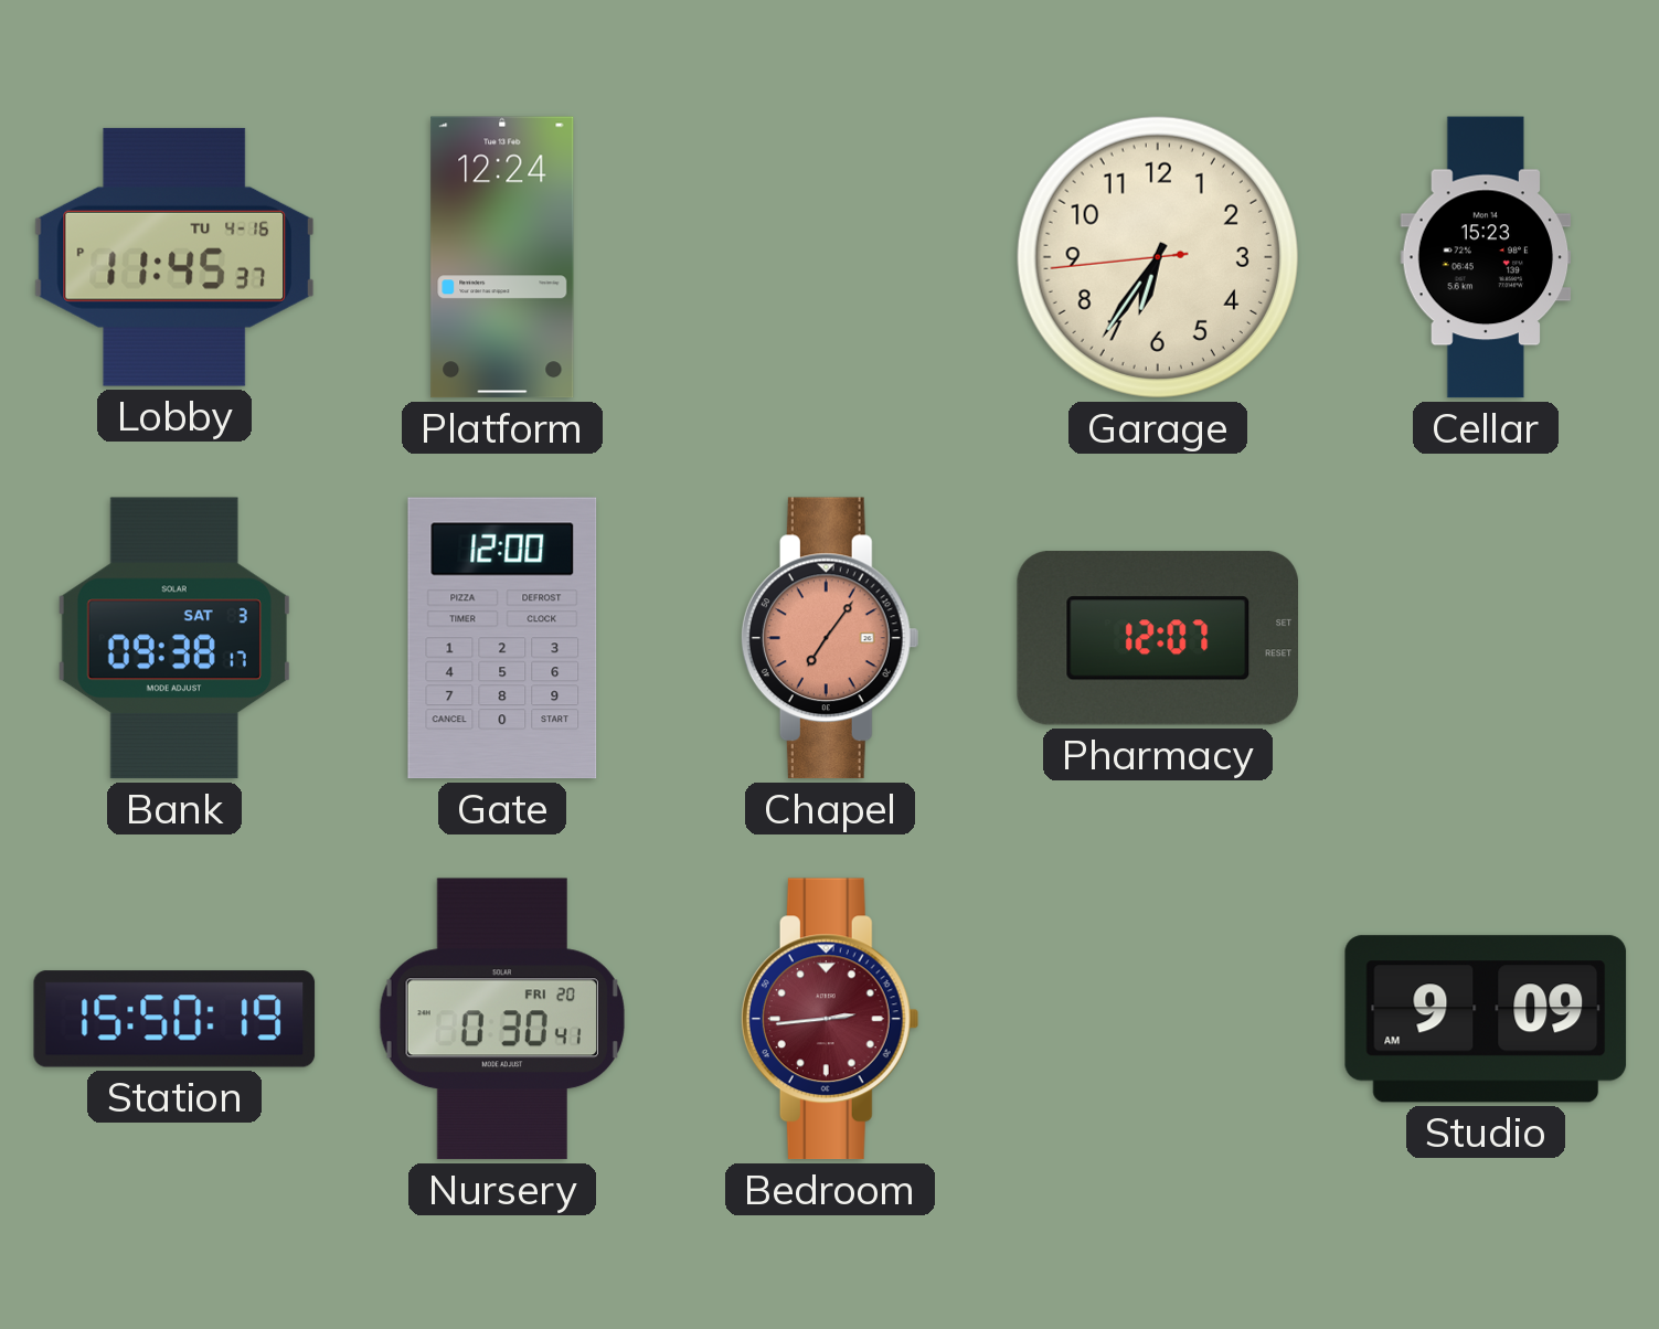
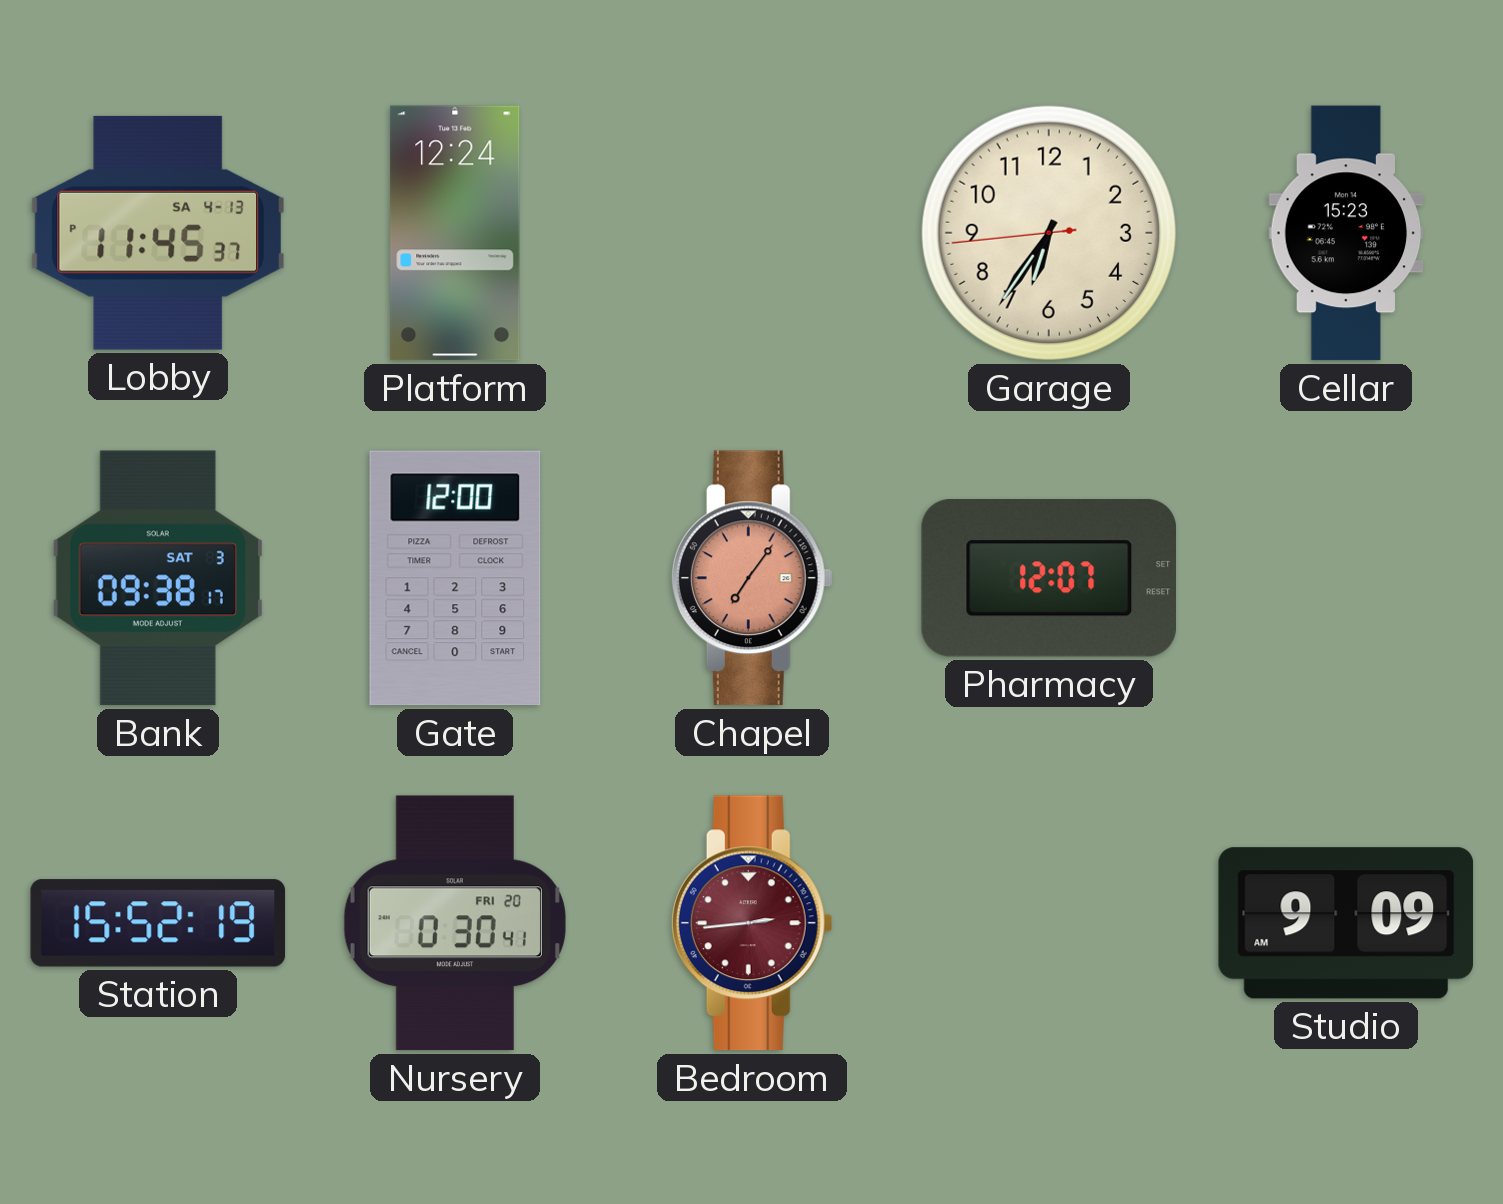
Lobby date: TU 4-16 -> SA 4-13 (157, 233)
Station: 15:50 -> 15:52 (158, 923)
